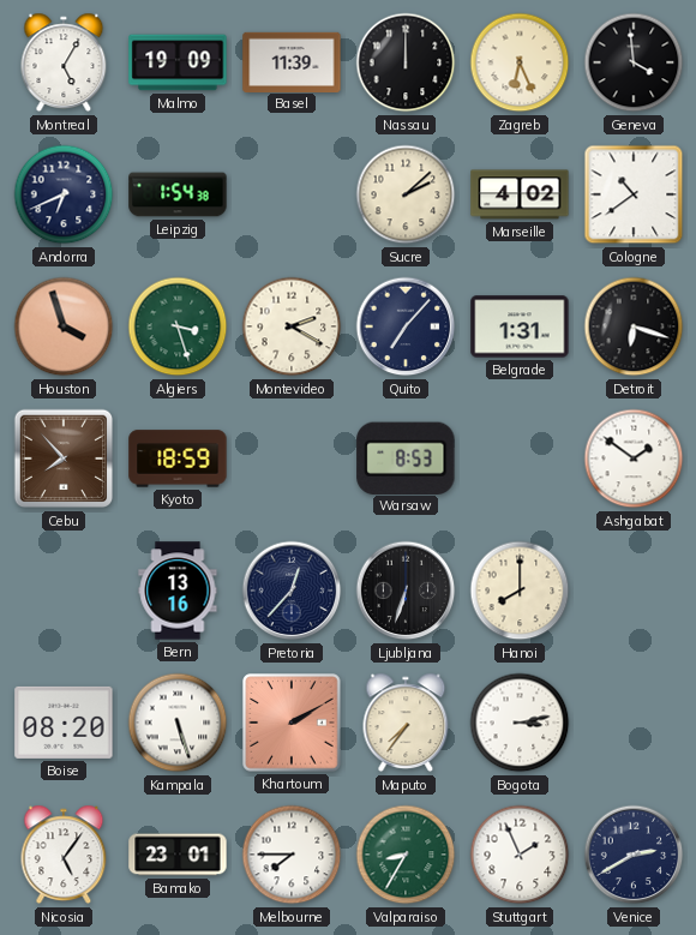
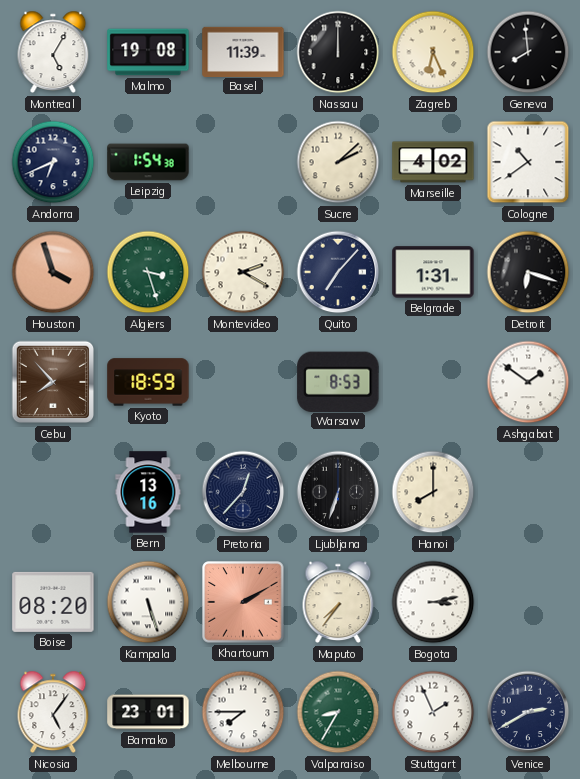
Malmo: 19:09 -> 19:08 (148, 52)
Geneva: 3:59 -> 7:59 (528, 52)
